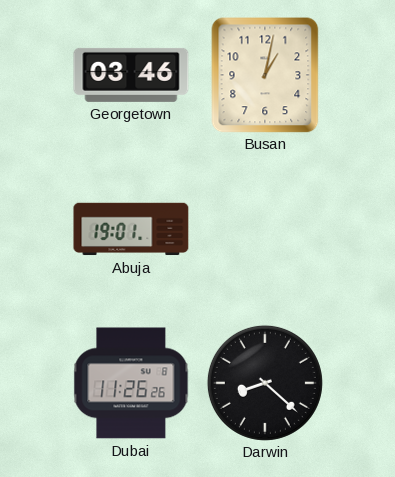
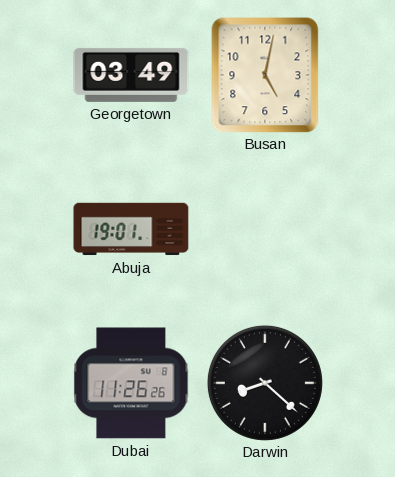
Georgetown: 03:46 -> 03:49 (131, 75)
Busan: 1:02 -> 5:02 (265, 75)
